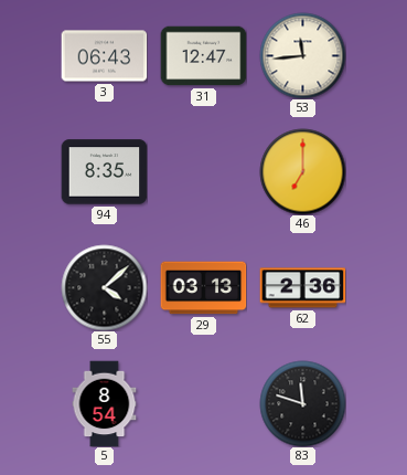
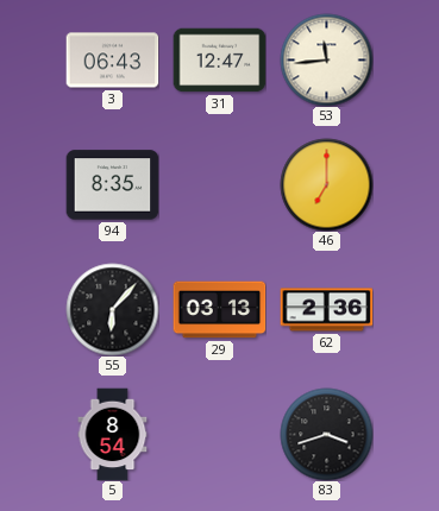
55: 4:08 -> 6:07 (112, 309)
83: 11:48 -> 3:42 (326, 434)
